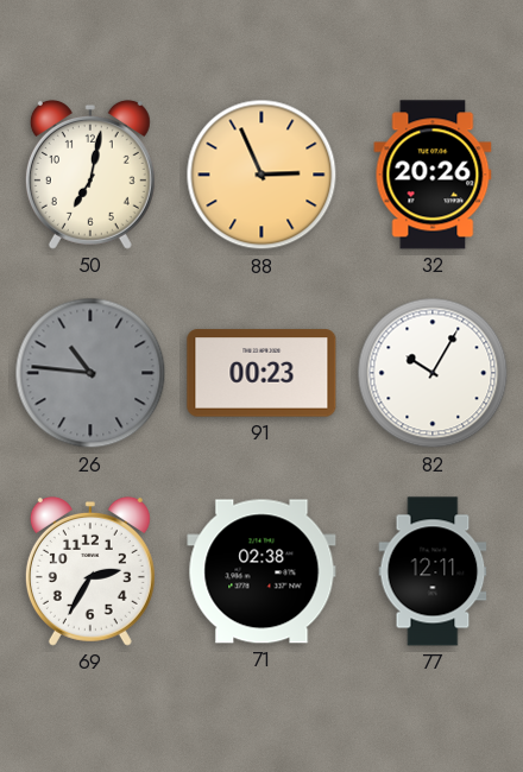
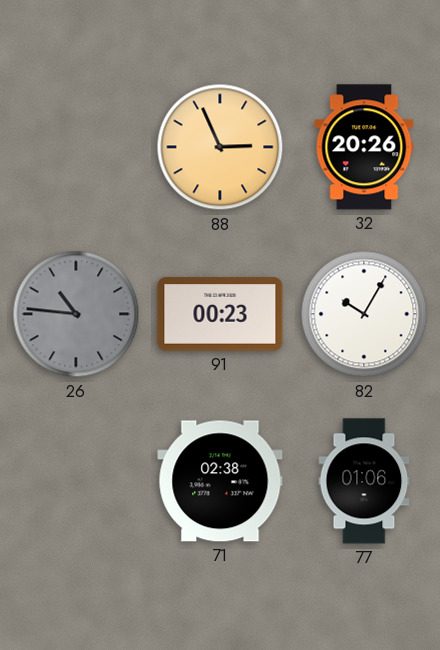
50: 7:02 -> none (90, 175)
69: 2:35 -> none (90, 571)
77: 12:11 -> 01:06 (364, 481)
